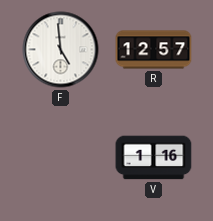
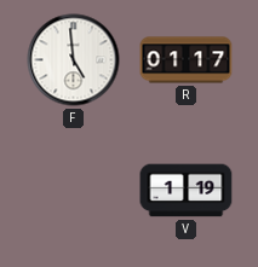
R: 12:57 -> 01:17 (187, 60)
V: 1:16 -> 1:19 (187, 191)
